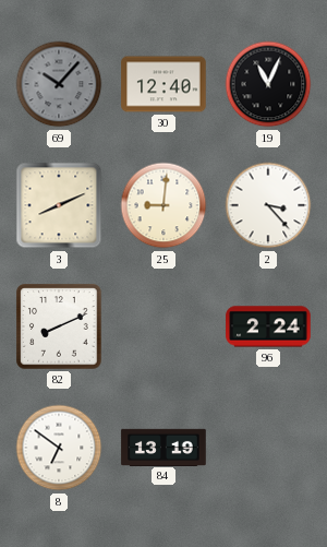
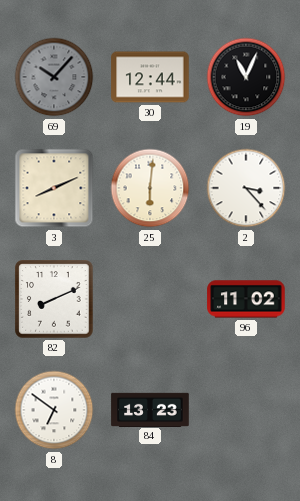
30: 12:40 -> 12:44 (150, 77)
25: 9:01 -> 6:01 (150, 188)
96: 2:24 -> 11:02 (246, 299)
84: 13:19 -> 13:23 (150, 409)
